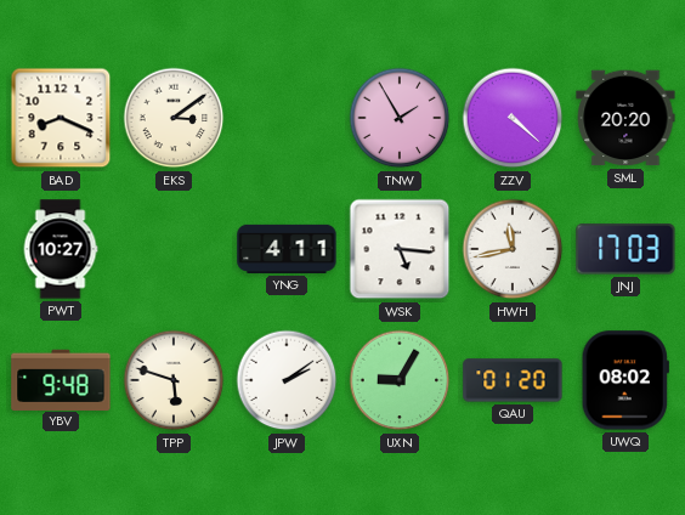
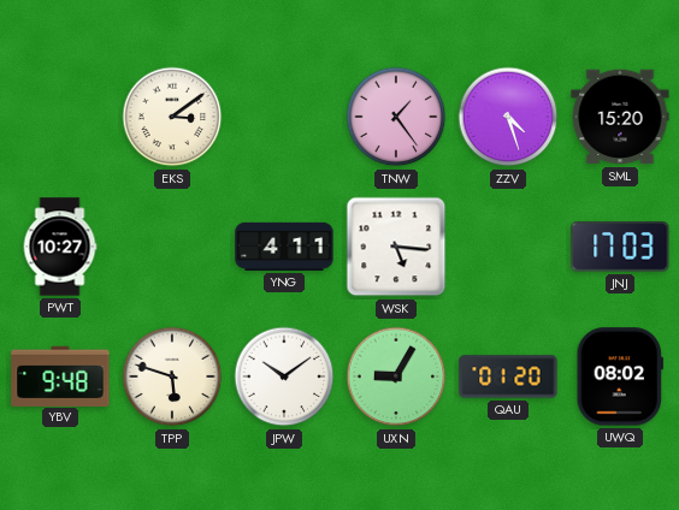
BAD: 8:19 -> none (61, 118)
TNW: 1:55 -> 1:24 (396, 117)
ZZV: 4:22 -> 4:27 (508, 117)
SML: 20:20 -> 15:20 (620, 117)
HWH: 11:43 -> none (513, 249)
JPW: 2:09 -> 10:09 (284, 376)
